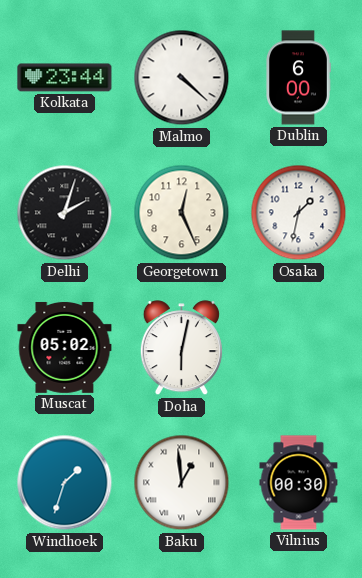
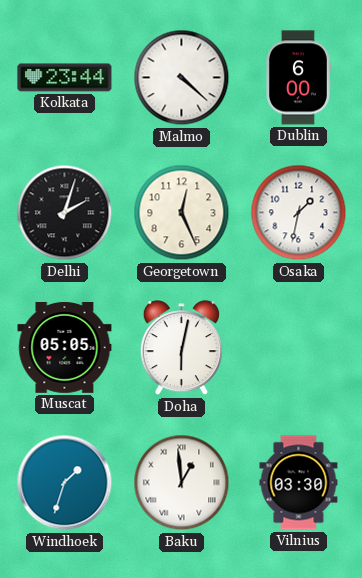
Muscat: 05:02 -> 05:05 (65, 347)
Vilnius: 00:30 -> 03:30 (299, 483)
